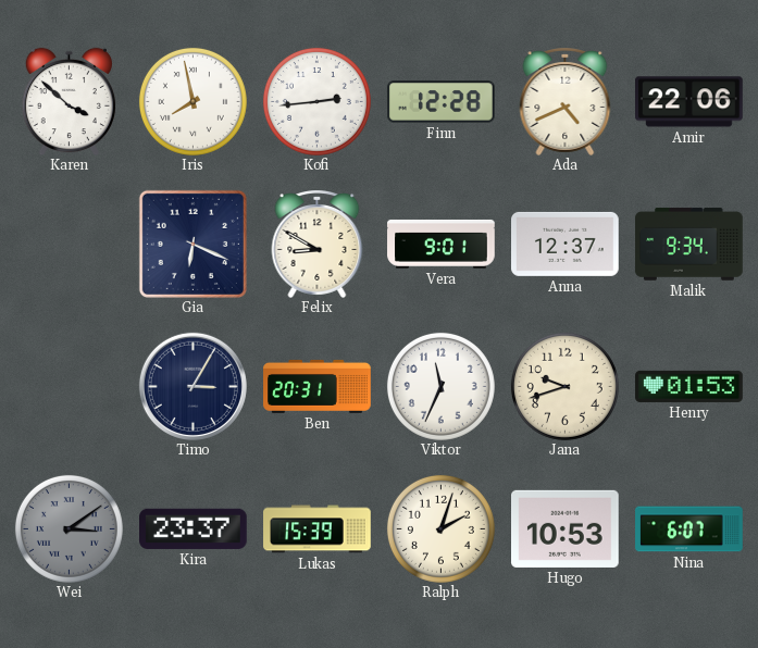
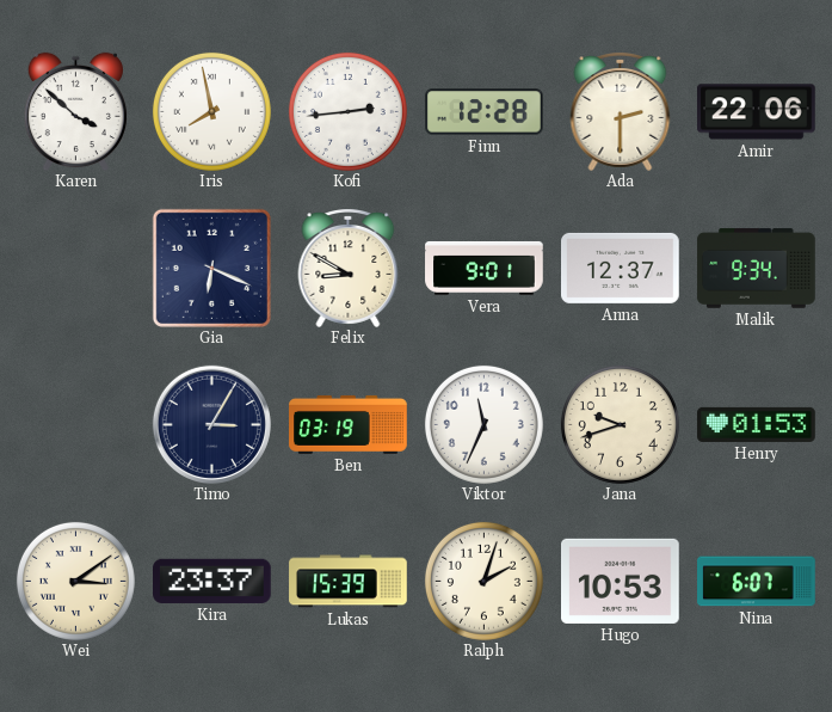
Ada: 4:41 -> 2:30 (621, 112)
Ben: 20:31 -> 03:19 (349, 424)
Wei dial: grey -> cream (75, 581)
